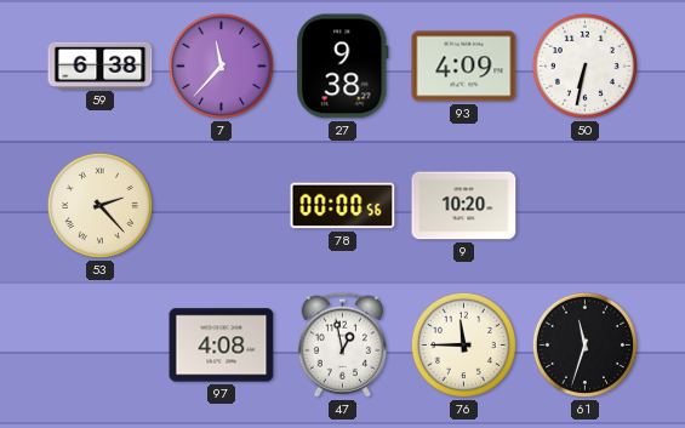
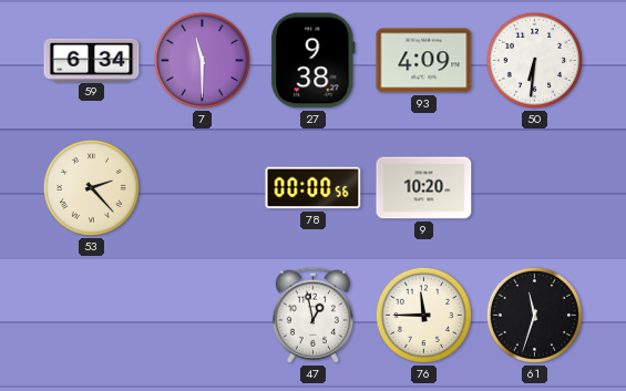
59: 6:38 -> 6:34 (92, 60)
7: 11:37 -> 11:30 (202, 60)
50: 6:32 -> 6:31 (534, 60)
97: 4:08 -> none (222, 346)
